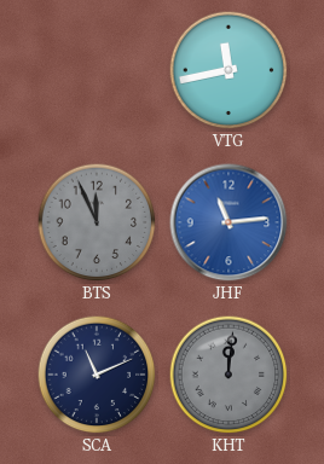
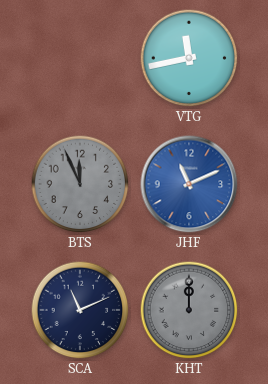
JHF: 11:14 -> 11:11 (189, 184)
KHT: 12:01 -> 12:00 (189, 310)
